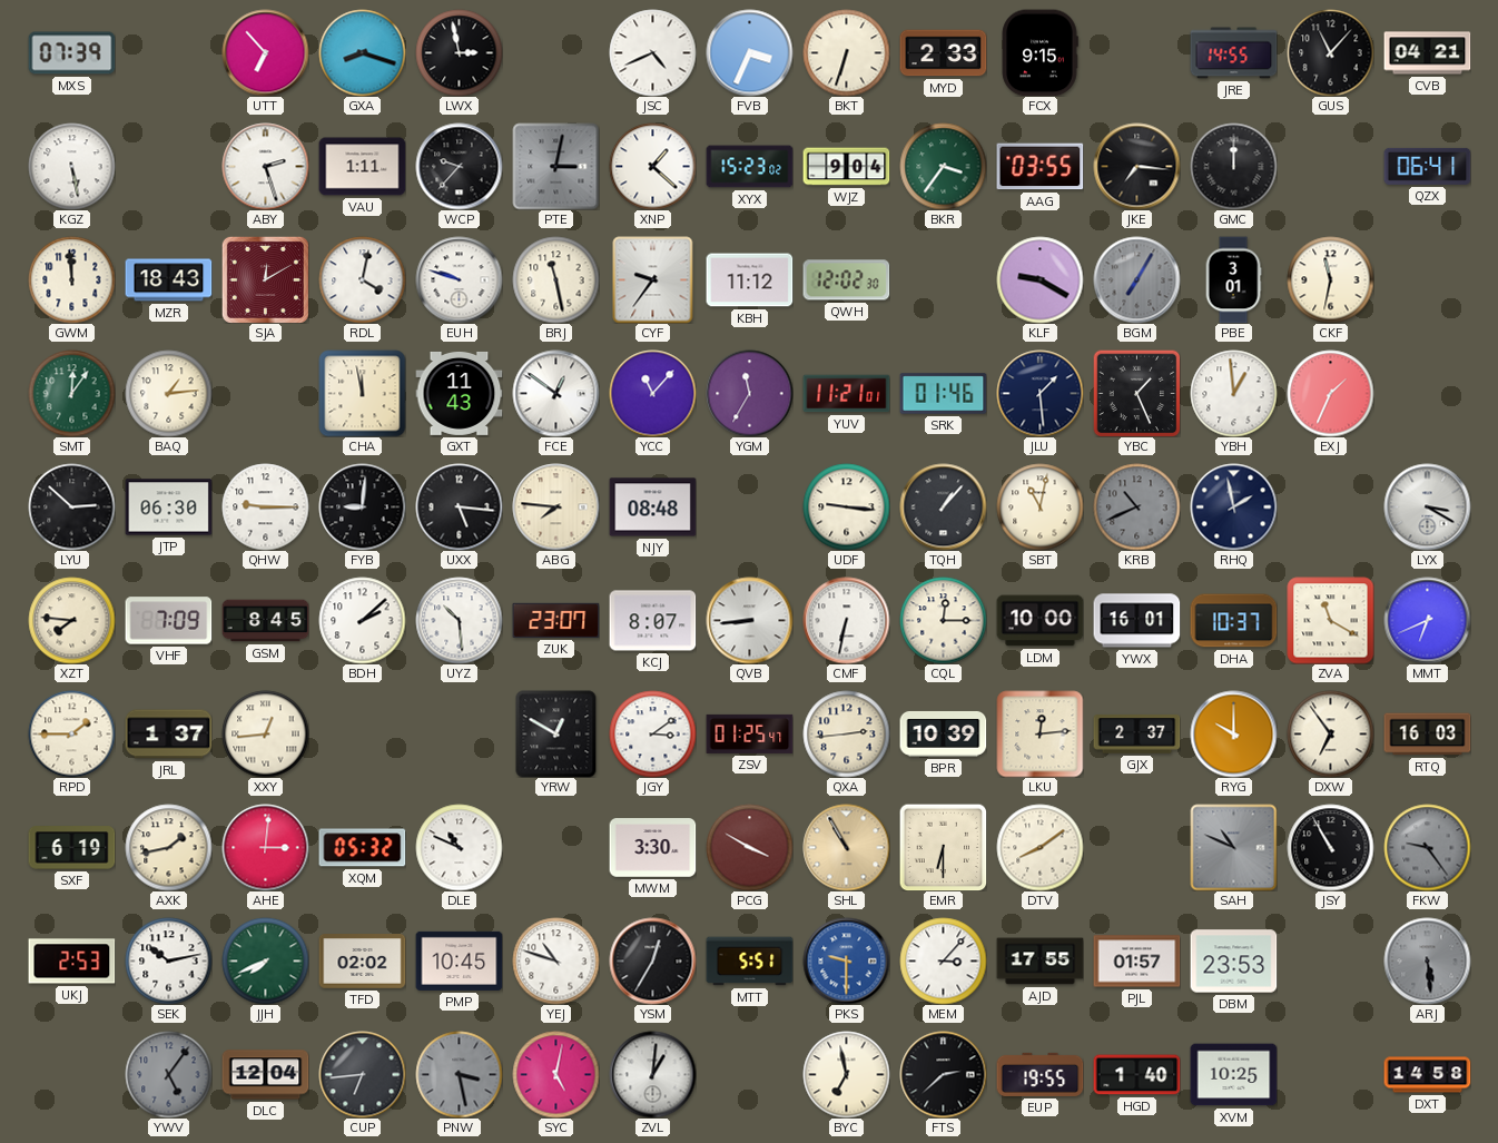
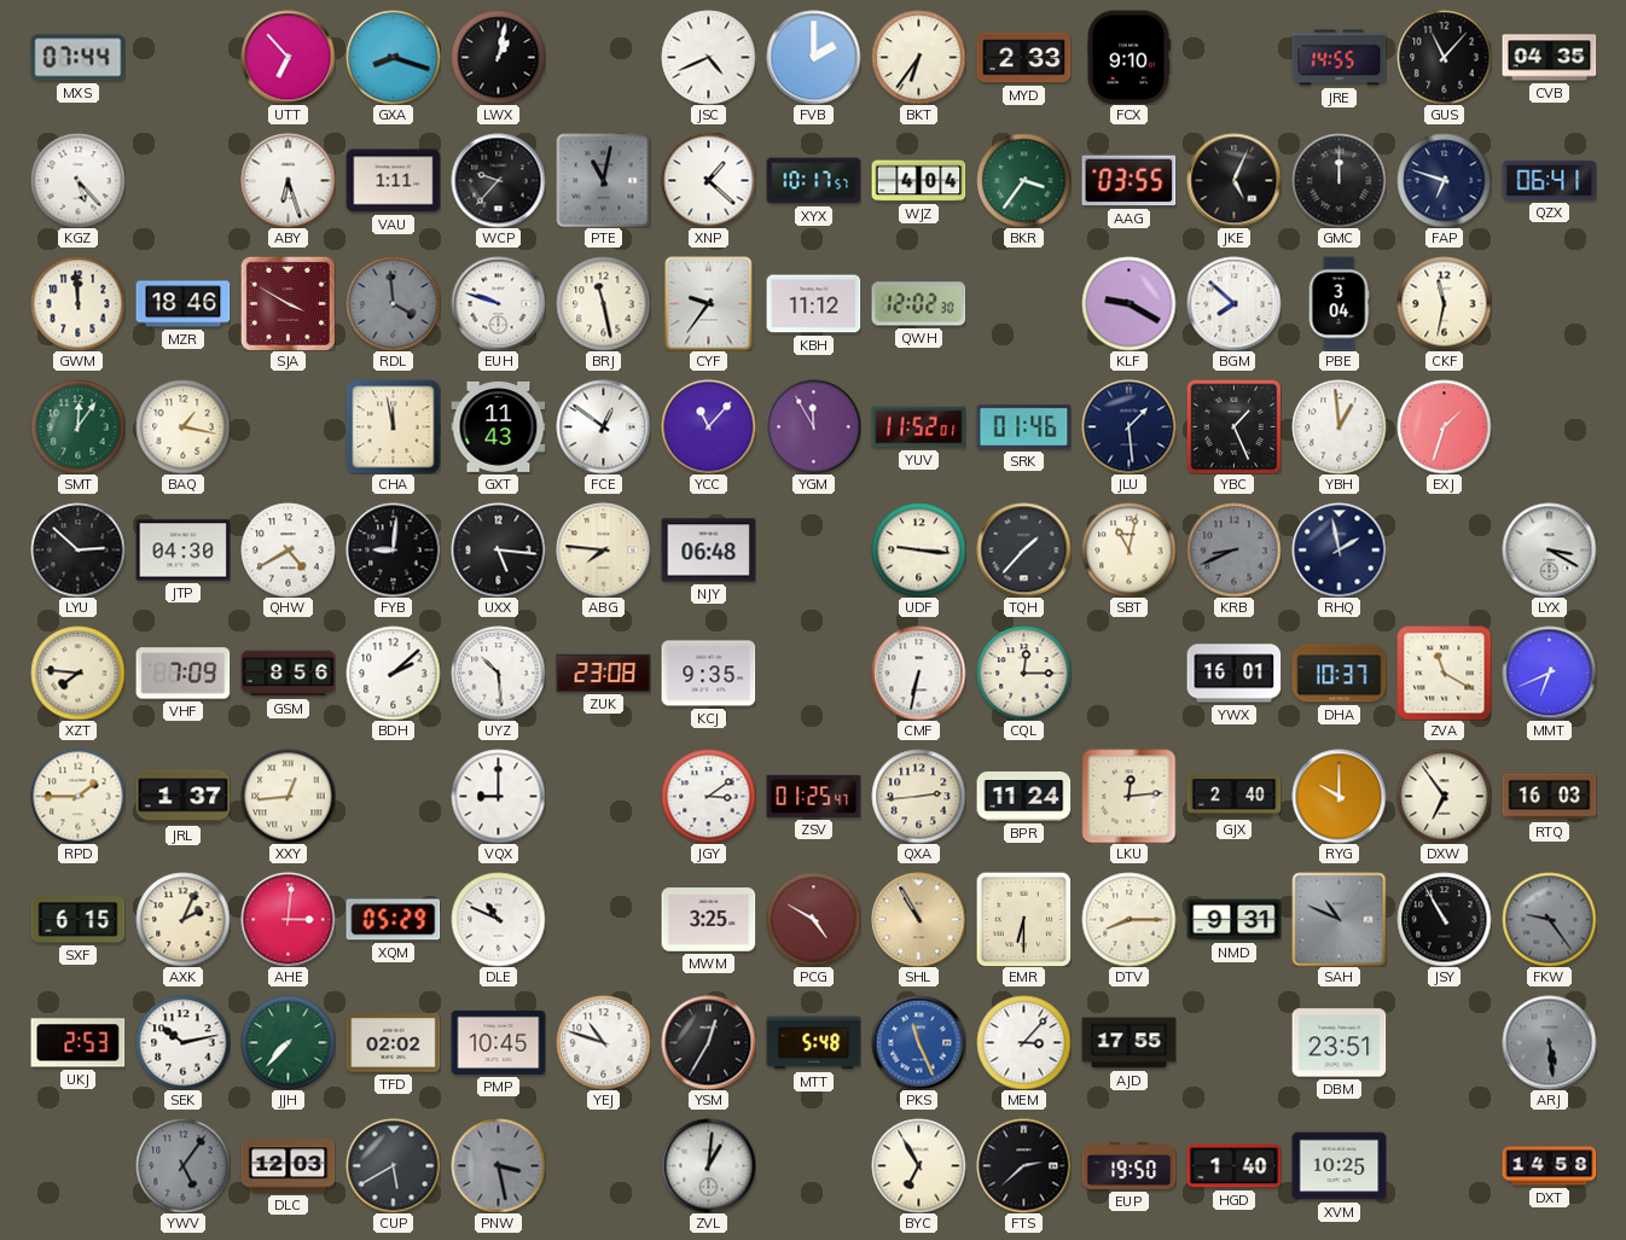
MXS: 07:39 -> 07:44 (77, 58)
LWX: 2:58 -> 1:02 (498, 57)
FVB: 3:34 -> 2:00 (813, 57)
BKT: 6:33 -> 6:36 (918, 57)
FCX: 9:15 -> 9:10 (1128, 57)
CVB: 04:21 -> 04:35 (1549, 58)
KGZ: 5:28 -> 5:23 (77, 180)
ABY: 2:27 -> 6:27 (288, 180)
PTE: 3:02 -> 11:02 (603, 180)
XYX: 15:23 -> 10:17 (813, 181)
WJZ: 9:04 -> 4:04 (918, 181)
JKE: 7:16 -> 5:04 (1233, 180)
FAP: none -> 6:48 (1444, 180)
MZR: 18:43 -> 18:46 (182, 304)
SJA: 12:10 -> 3:50 (288, 303)
RDL: 4:02 -> 3:59 (393, 303)
RDL dial: white -> grey (393, 303)
BGM: 7:05 -> 7:52 (1233, 303)
BGM dial: grey -> white (1233, 303)
PBE: 3:01 -> 3:04 (1338, 303)
BAQ: 1:14 -> 1:17 (182, 426)
YGM: 11:35 -> 11:55 (813, 426)
YUV: 11:21 -> 11:52 (918, 427)
EXJ: 1:34 -> 1:33 (1444, 426)
JTP: 06:30 -> 04:30 (182, 551)
QHW: 9:15 -> 4:40 (288, 549)
NJY: 08:48 -> 06:48 (708, 551)
TQH: 1:07 -> 1:37 (1023, 549)
KRB: 10:41 -> 8:41 (1233, 549)
GSM: 8:45 -> 8:56 (288, 674)
ZUK: 23:07 -> 23:08 (603, 673)
KCJ: 8:07 -> 9:35 (708, 674)
QVB: 8:44 -> none (749, 620)
LDM: 10:00 -> none (1039, 621)
VQX: none -> 9:00 (498, 796)
YRW: 12:50 -> none (556, 733)
BPR: 10:39 -> 11:24 (1023, 797)
GJX: 2:37 -> 2:40 (1233, 797)
SXF: 6:19 -> 6:15 (77, 920)
AXK: 1:43 -> 2:04 (182, 919)
XQM: 05:32 -> 05:29 (393, 920)
MWM: 3:30 -> 3:25 (708, 920)
PCG: 3:50 -> 4:50 (813, 919)
DTV: 8:09 -> 8:15 (1128, 919)
NMD: none -> 9:31 (1233, 920)
JJH: 7:41 -> 7:37 (288, 1042)
MTT: 5:51 -> 5:48 (813, 1043)
PKS: 9:30 -> 11:26 (918, 1042)
PJL: 01:57 -> none (1136, 962)
DBM: 23:53 -> 23:51 (1338, 1043)
DLC: 12:04 -> 12:03 (288, 1166)
CUP: 6:44 -> 5:40 (393, 1165)
SYC: 5:02 -> none (555, 1074)
BYC: 6:58 -> 6:55 (918, 1165)
EUP: 19:55 -> 19:50 (1128, 1165)
